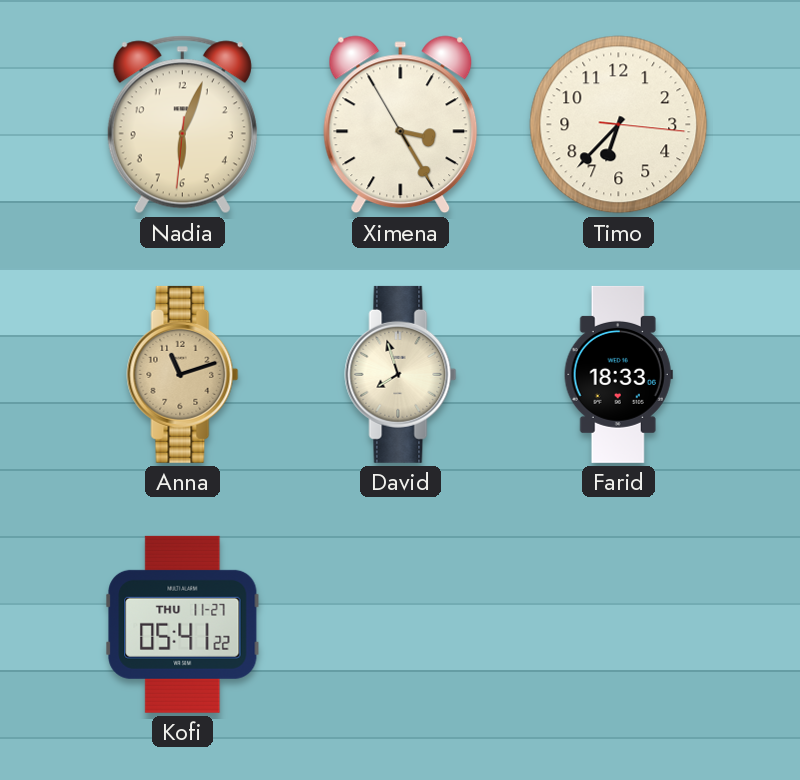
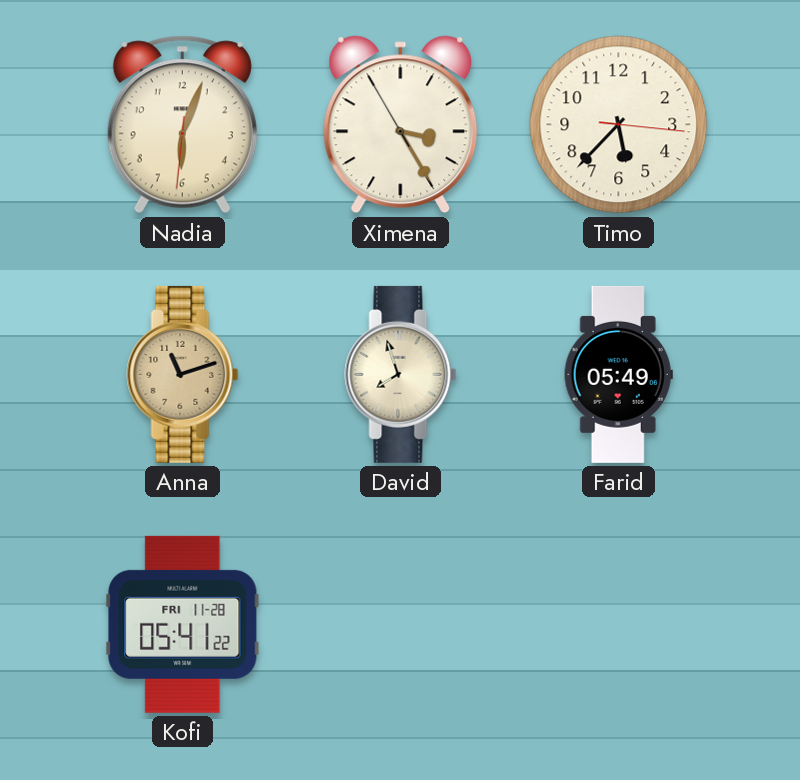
Timo: 6:37 -> 5:37 (619, 125)
Farid: 18:33 -> 05:49 (618, 374)
Kofi date: THU 11-27 -> FRI 11-28 (183, 624)
